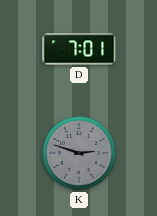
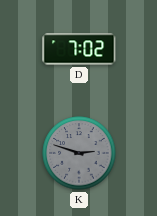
D: 7:01 -> 7:02 (79, 49)
